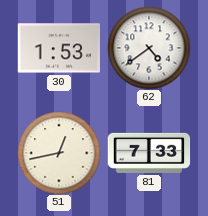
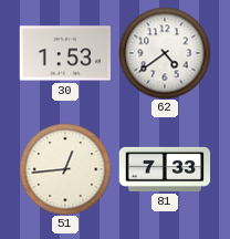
51: 12:43 -> 12:44 (65, 169)
